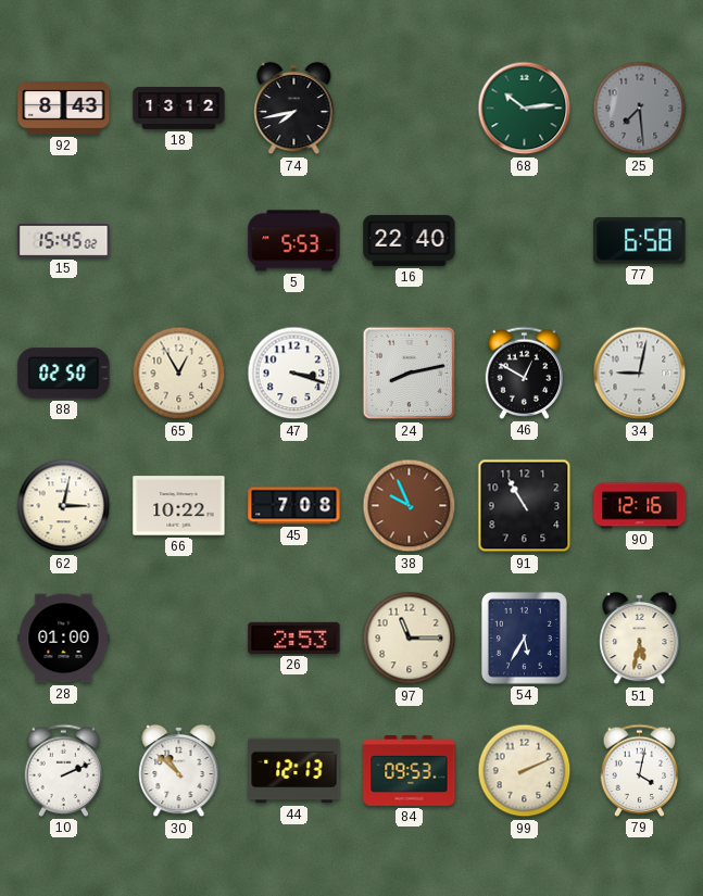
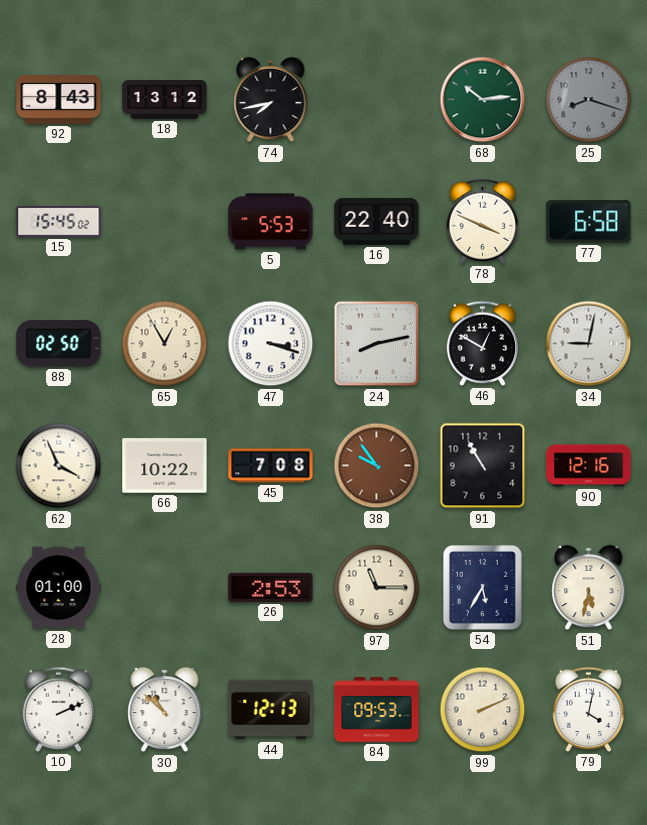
25: 7:29 -> 8:18 (589, 100)
78: none -> 3:49 (483, 221)
62: 3:02 -> 3:56 (59, 466)
38: 9:56 -> 9:54 (377, 466)
